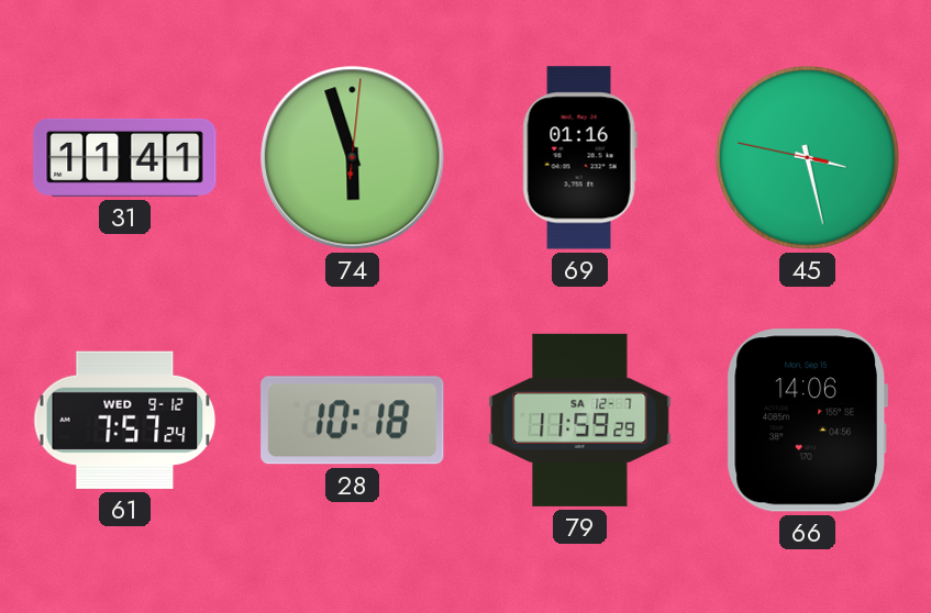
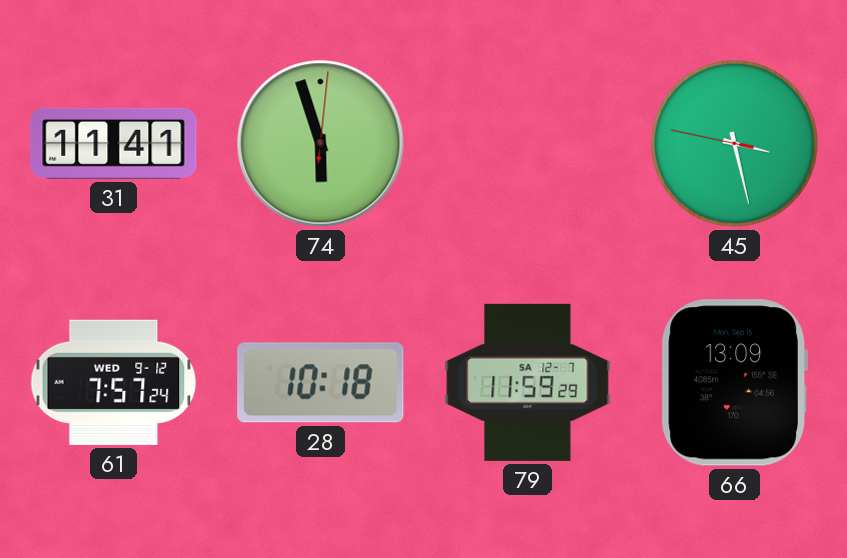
69: 01:16 -> none (579, 158)
66: 14:06 -> 13:09 (734, 383)
